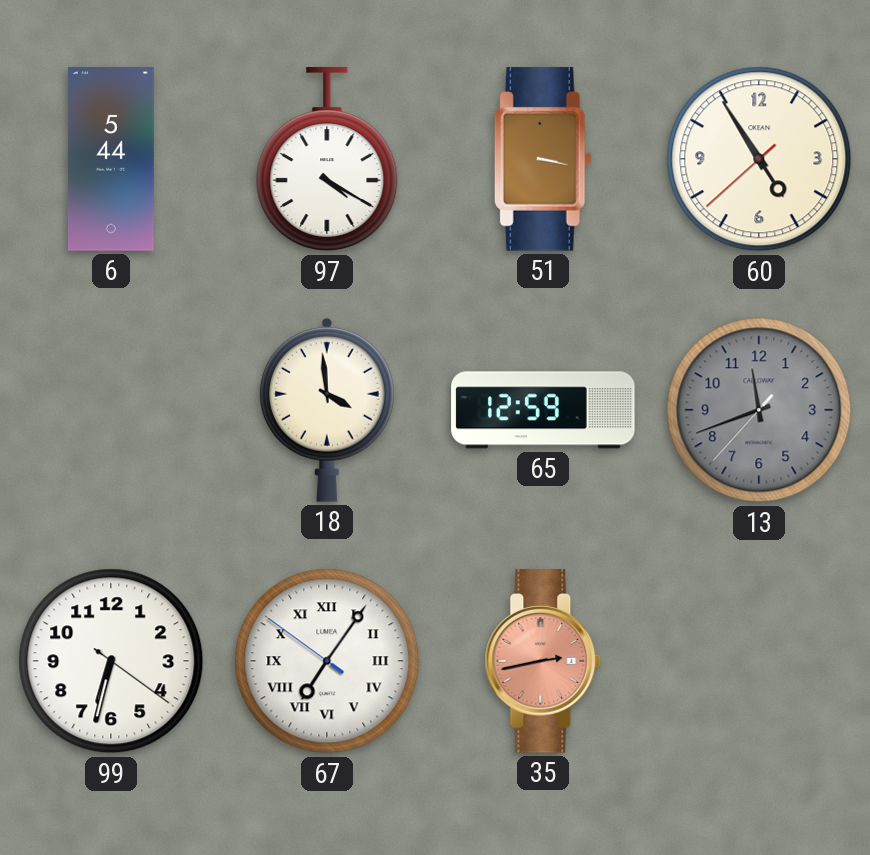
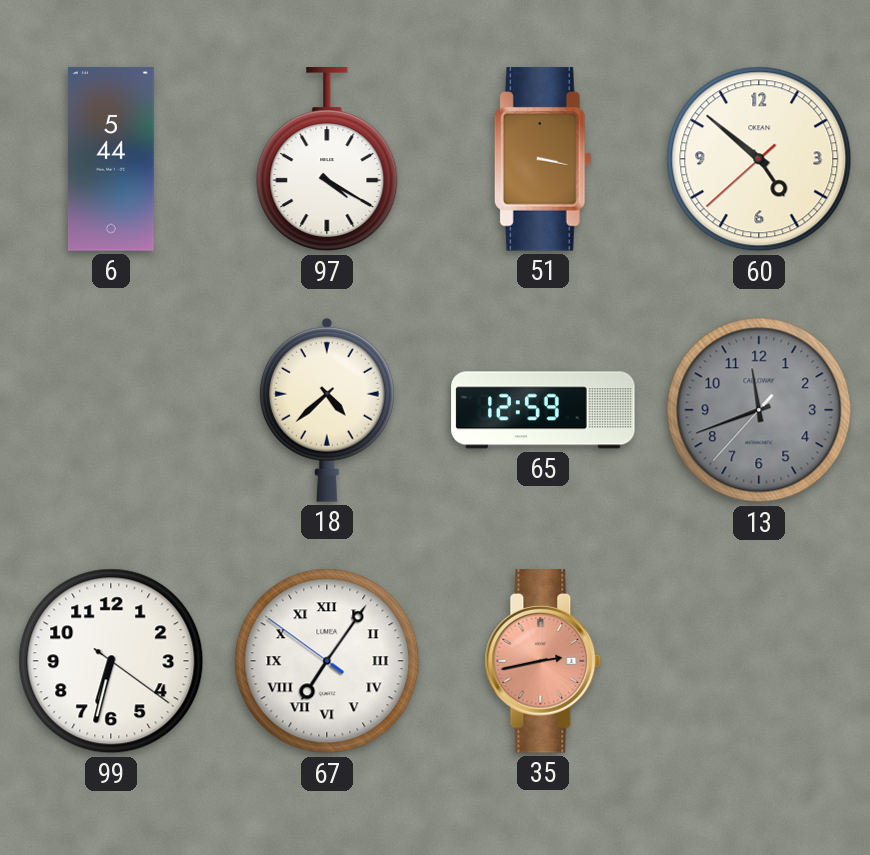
60: 4:54 -> 4:51 (759, 159)
18: 3:59 -> 4:38 (327, 410)
